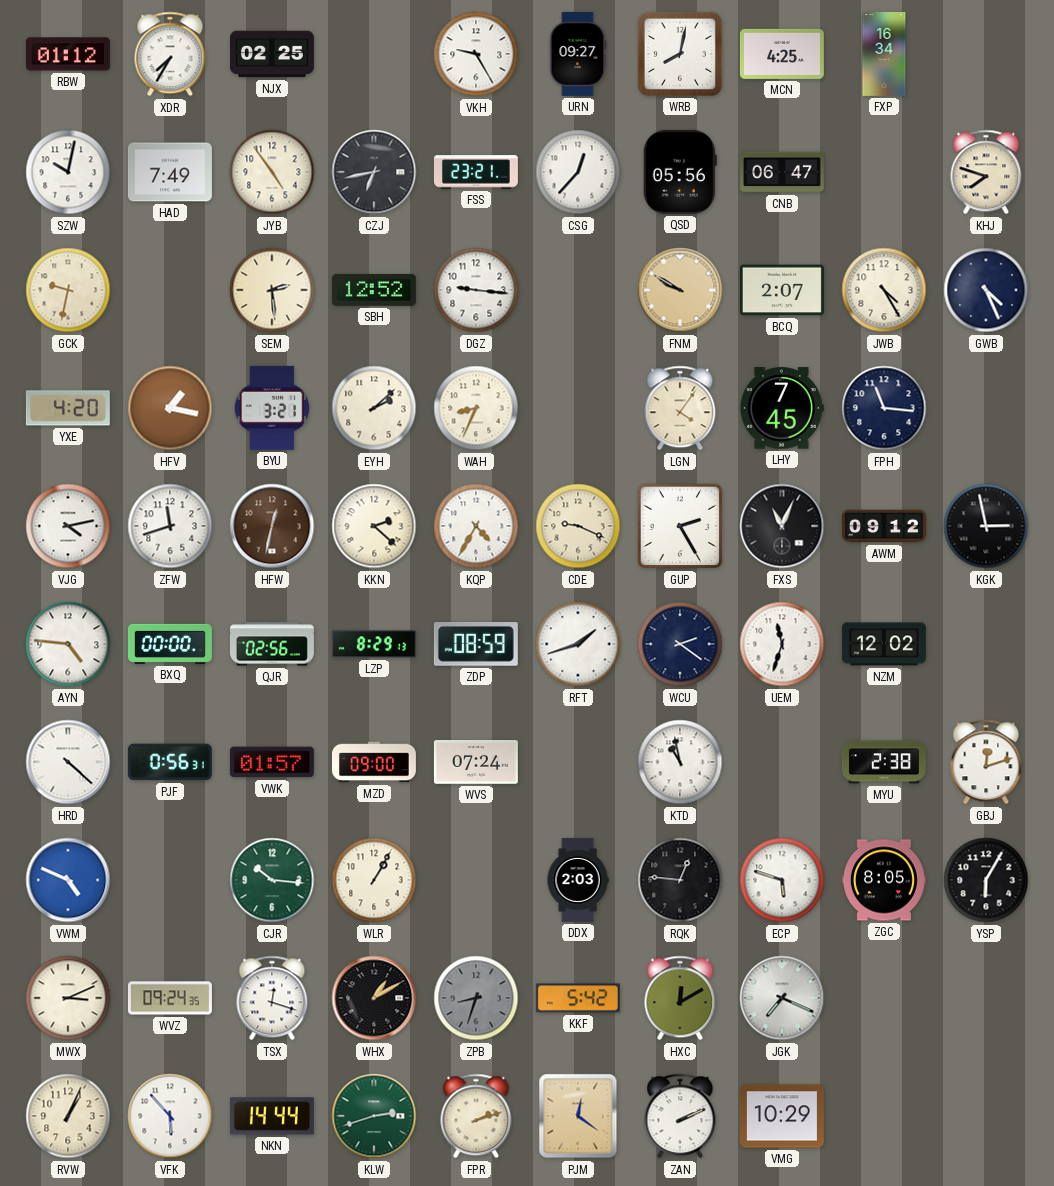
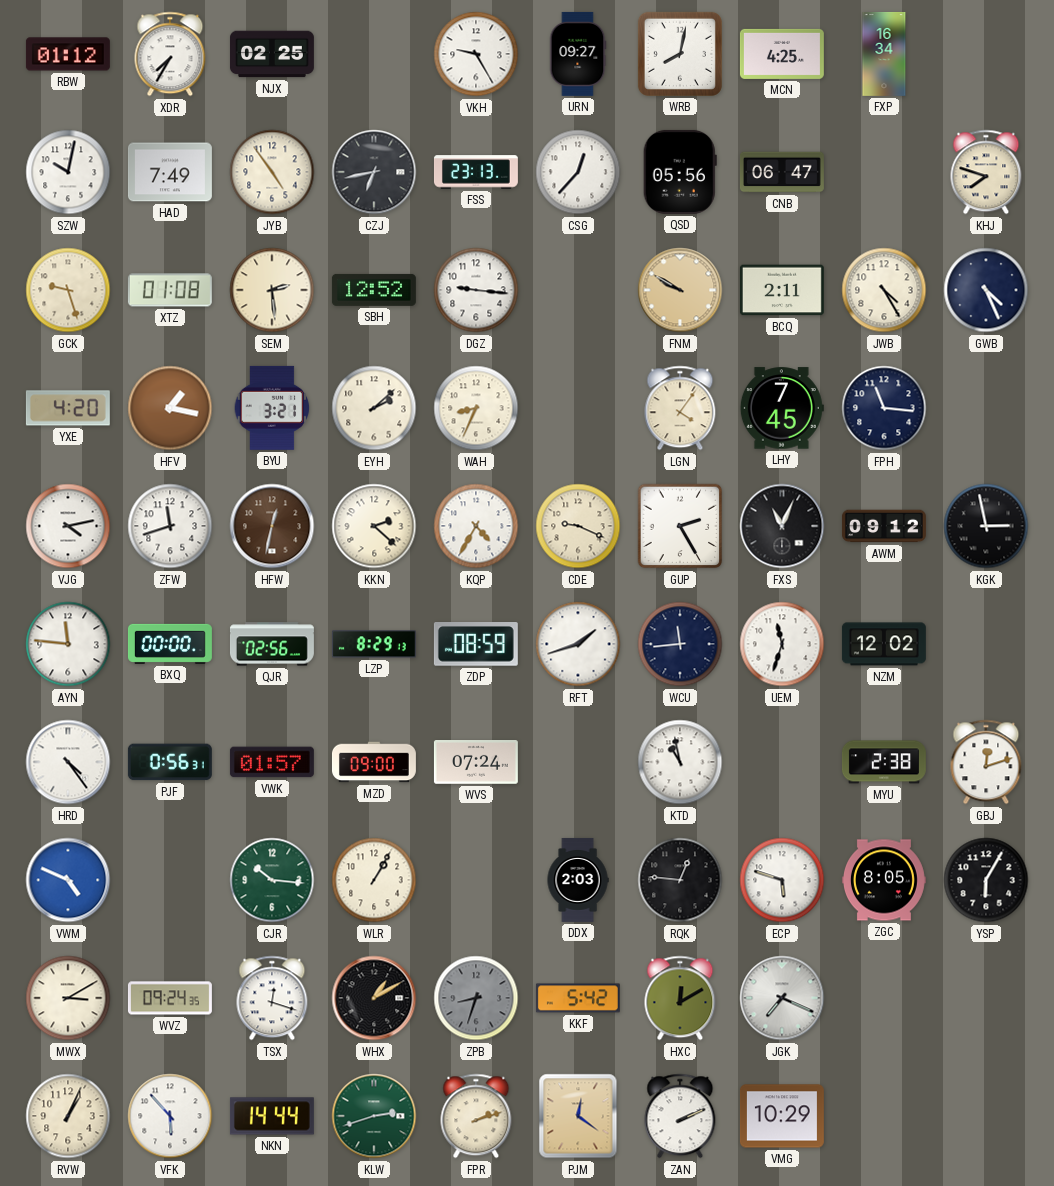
FSS: 23:21 -> 23:13 (476, 172)
GCK: 9:32 -> 9:27 (68, 290)
XTZ: none -> 01:08 (170, 290)
BCQ: 2:07 -> 2:11 (782, 290)
AYN: 4:46 -> 11:46 (68, 644)
WCU: 2:21 -> 11:44 (680, 644)
HRD: 4:22 -> 4:24 (68, 762)
MWX: 3:11 -> 3:10 (68, 998)
